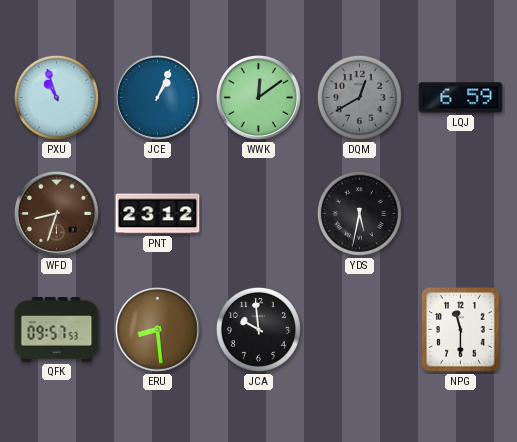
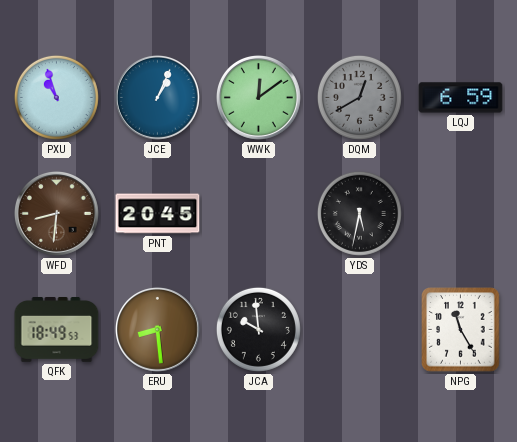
WFD: 8:33 -> 8:31 (56, 213)
PNT: 23:12 -> 20:45 (158, 214)
QFK: 09:57 -> 18:49 (57, 330)
NPG: 11:30 -> 11:25 (461, 330)
